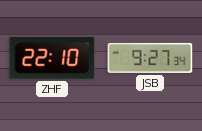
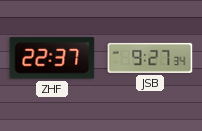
ZHF: 22:10 -> 22:37 (52, 58)
